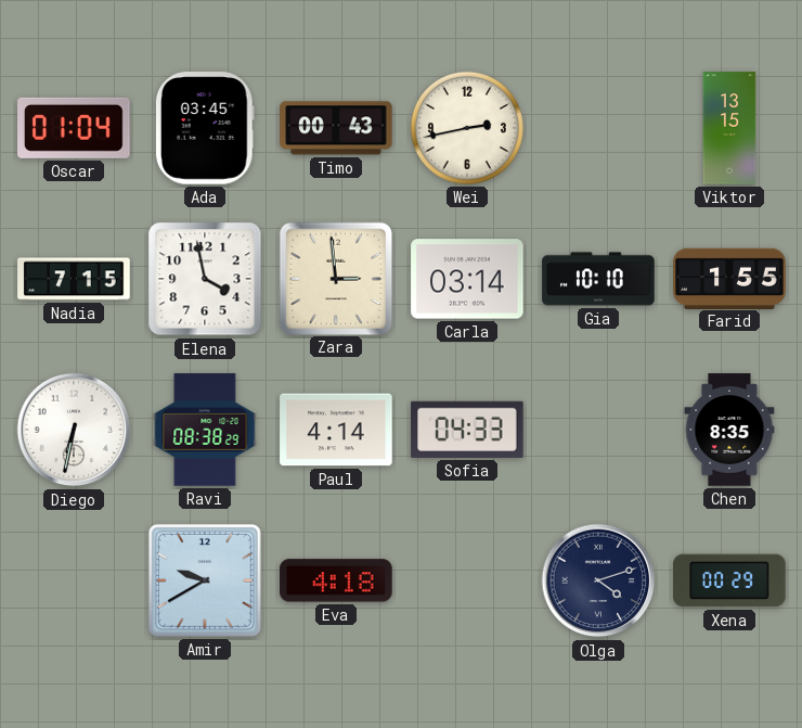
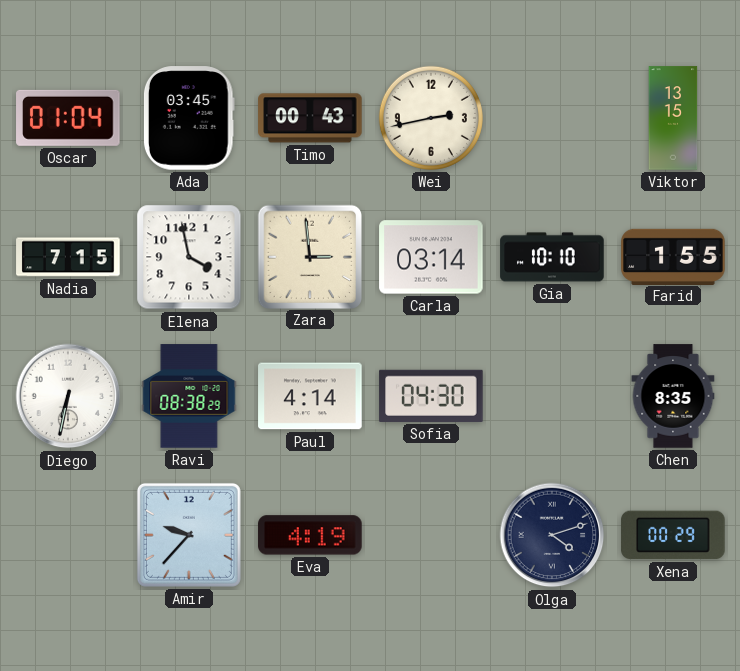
Sofia: 04:33 -> 04:30 (431, 396)
Amir: 9:40 -> 9:37 (189, 535)
Eva: 4:18 -> 4:19 (310, 535)
